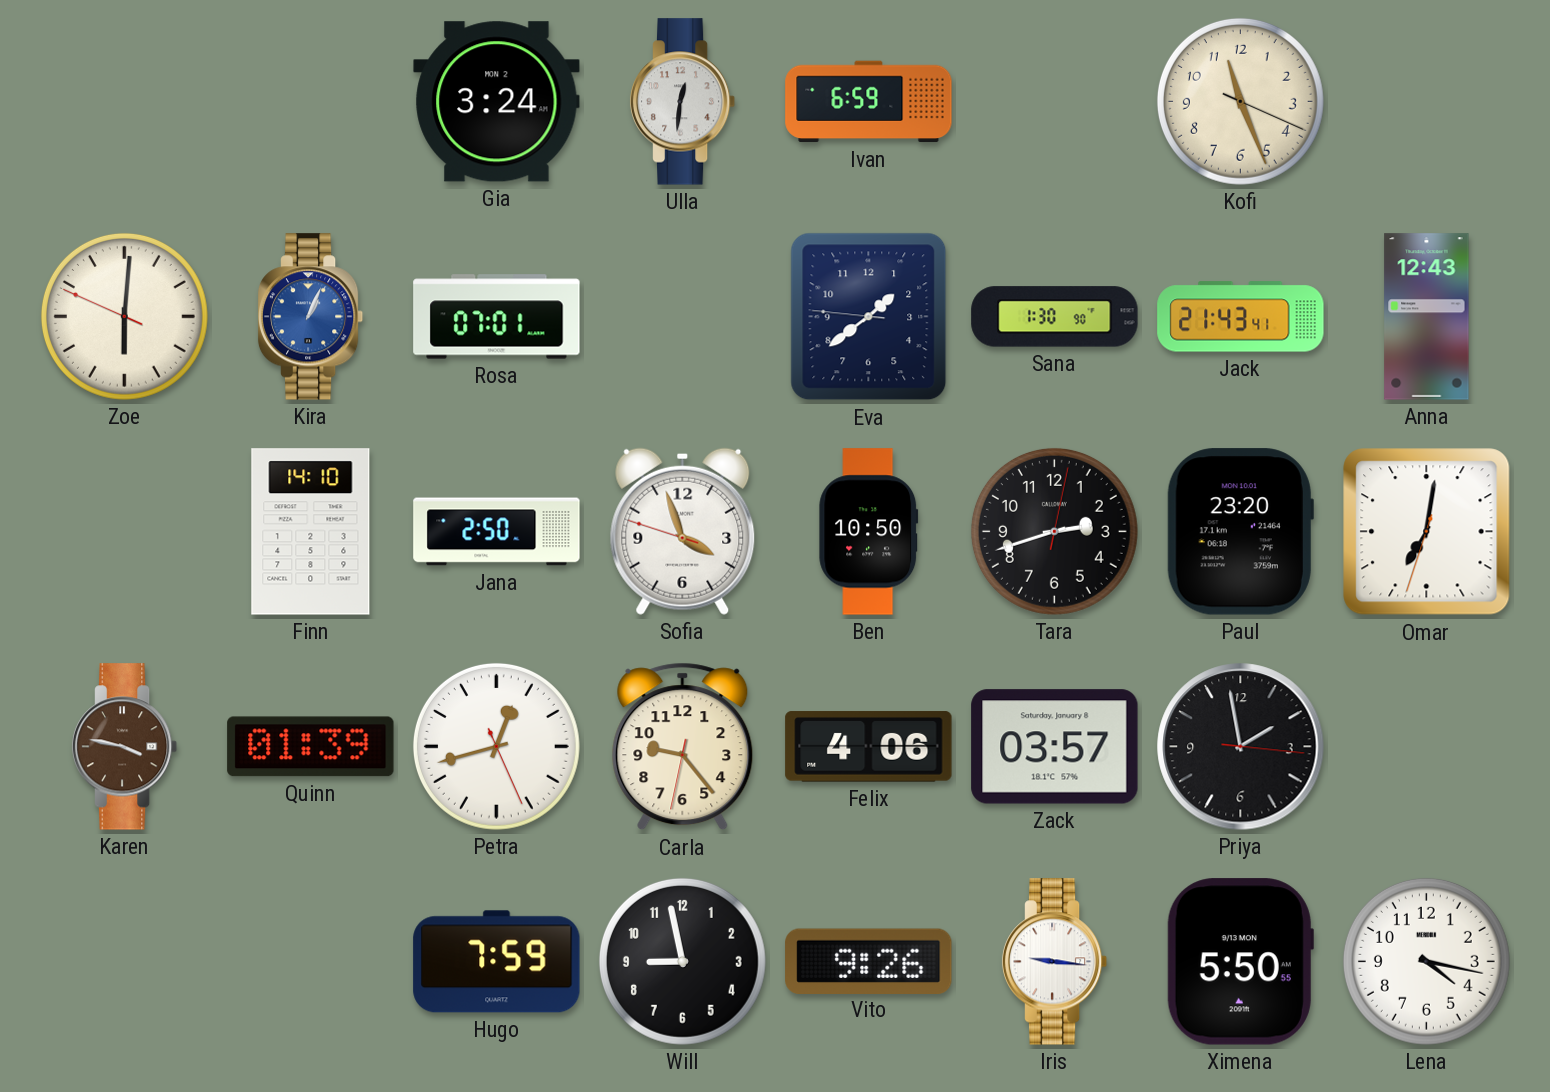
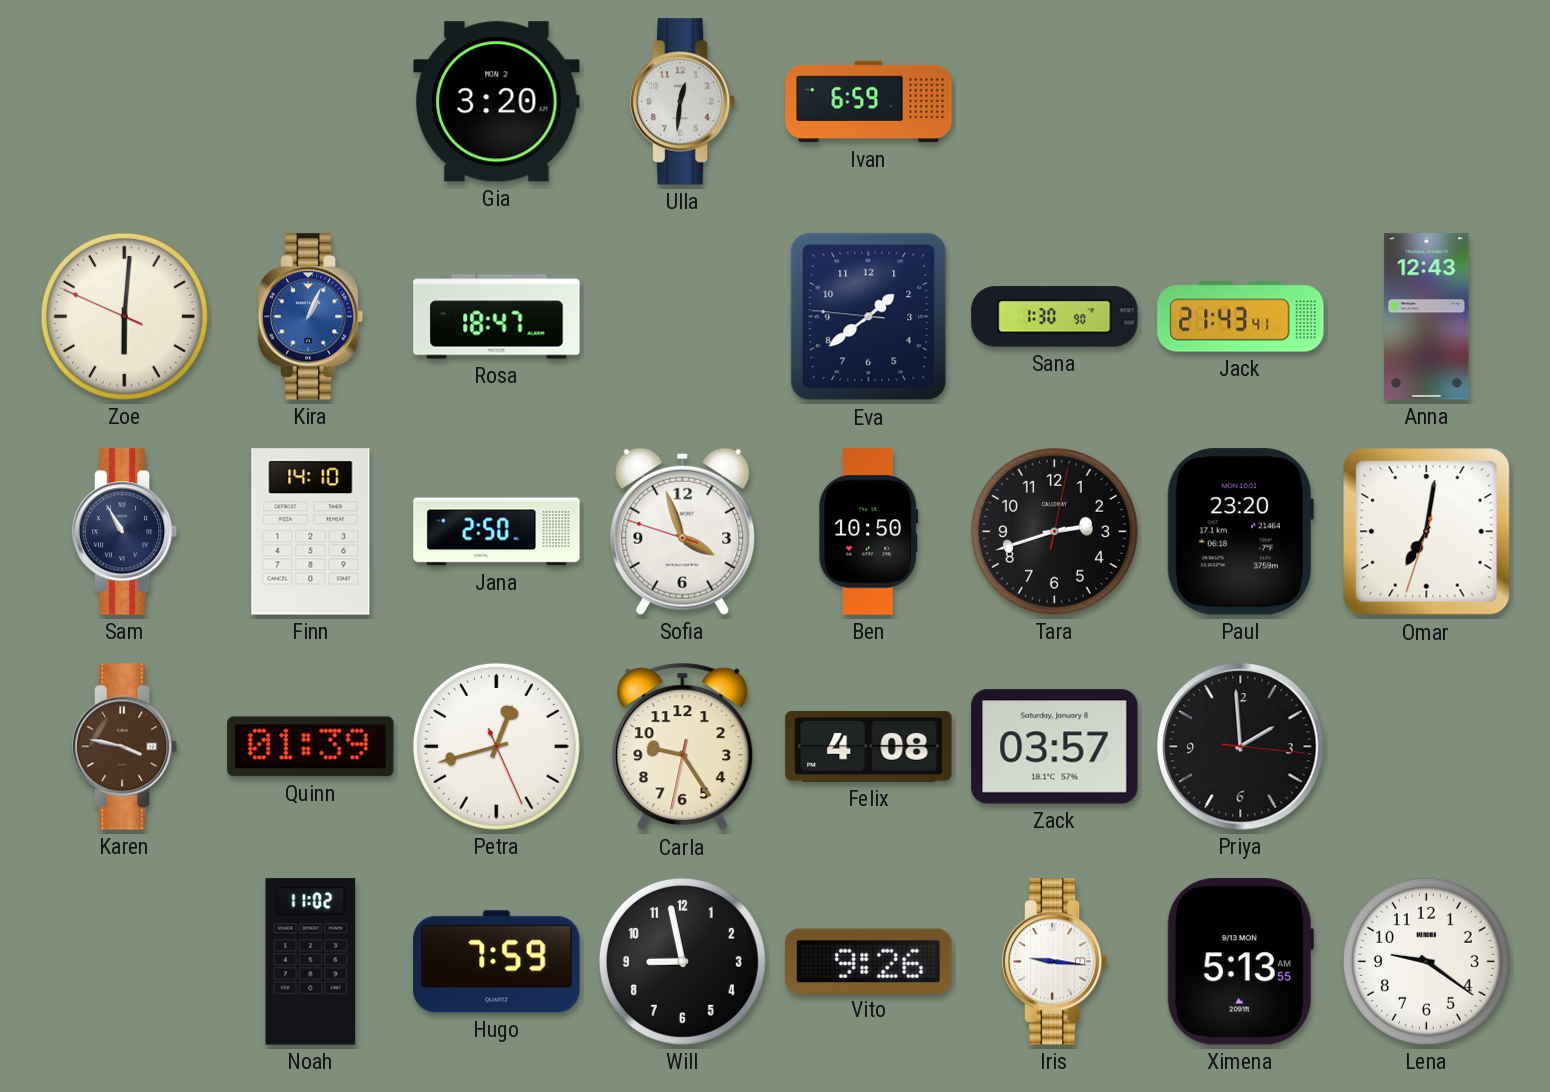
Gia: 3:24 -> 3:20 (497, 102)
Kofi: 11:26 -> none (1240, 101)
Rosa: 07:01 -> 18:47 (497, 317)
Sam: none -> 10:55 (125, 532)
Carla: 9:23 -> 9:24 (683, 747)
Felix: 4:06 -> 4:08 (869, 747)
Priya: 1:58 -> 1:59 (1241, 747)
Noah: none -> 11:02 (311, 962)
Ximena: 5:50 -> 5:13 (1240, 962)
Lena: 4:17 -> 9:21 (1426, 961)
